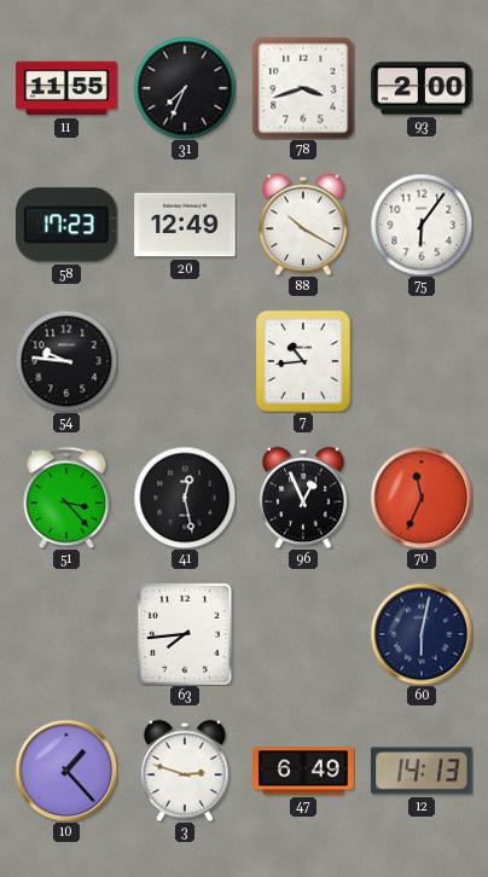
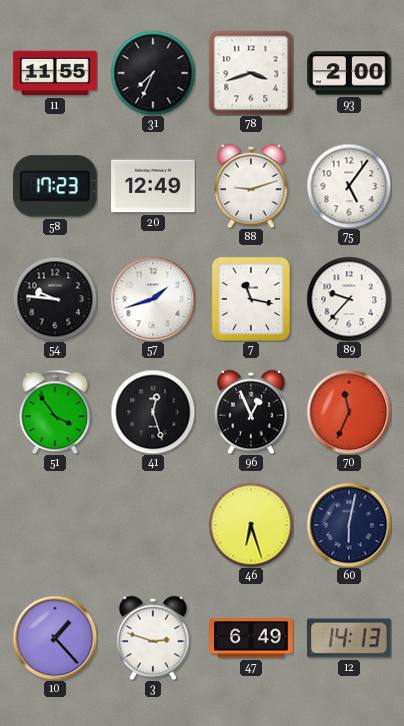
88: 10:20 -> 9:12 (251, 186)
75: 6:06 -> 5:06 (349, 186)
57: none -> 1:42 (153, 299)
7: 10:44 -> 11:17 (251, 299)
89: none -> 9:37 (349, 299)
51: 3:23 -> 3:54 (55, 412)
41: 12:28 -> 12:27 (153, 412)
63: 7:44 -> none (185, 634)
46: none -> 6:27 (251, 525)
